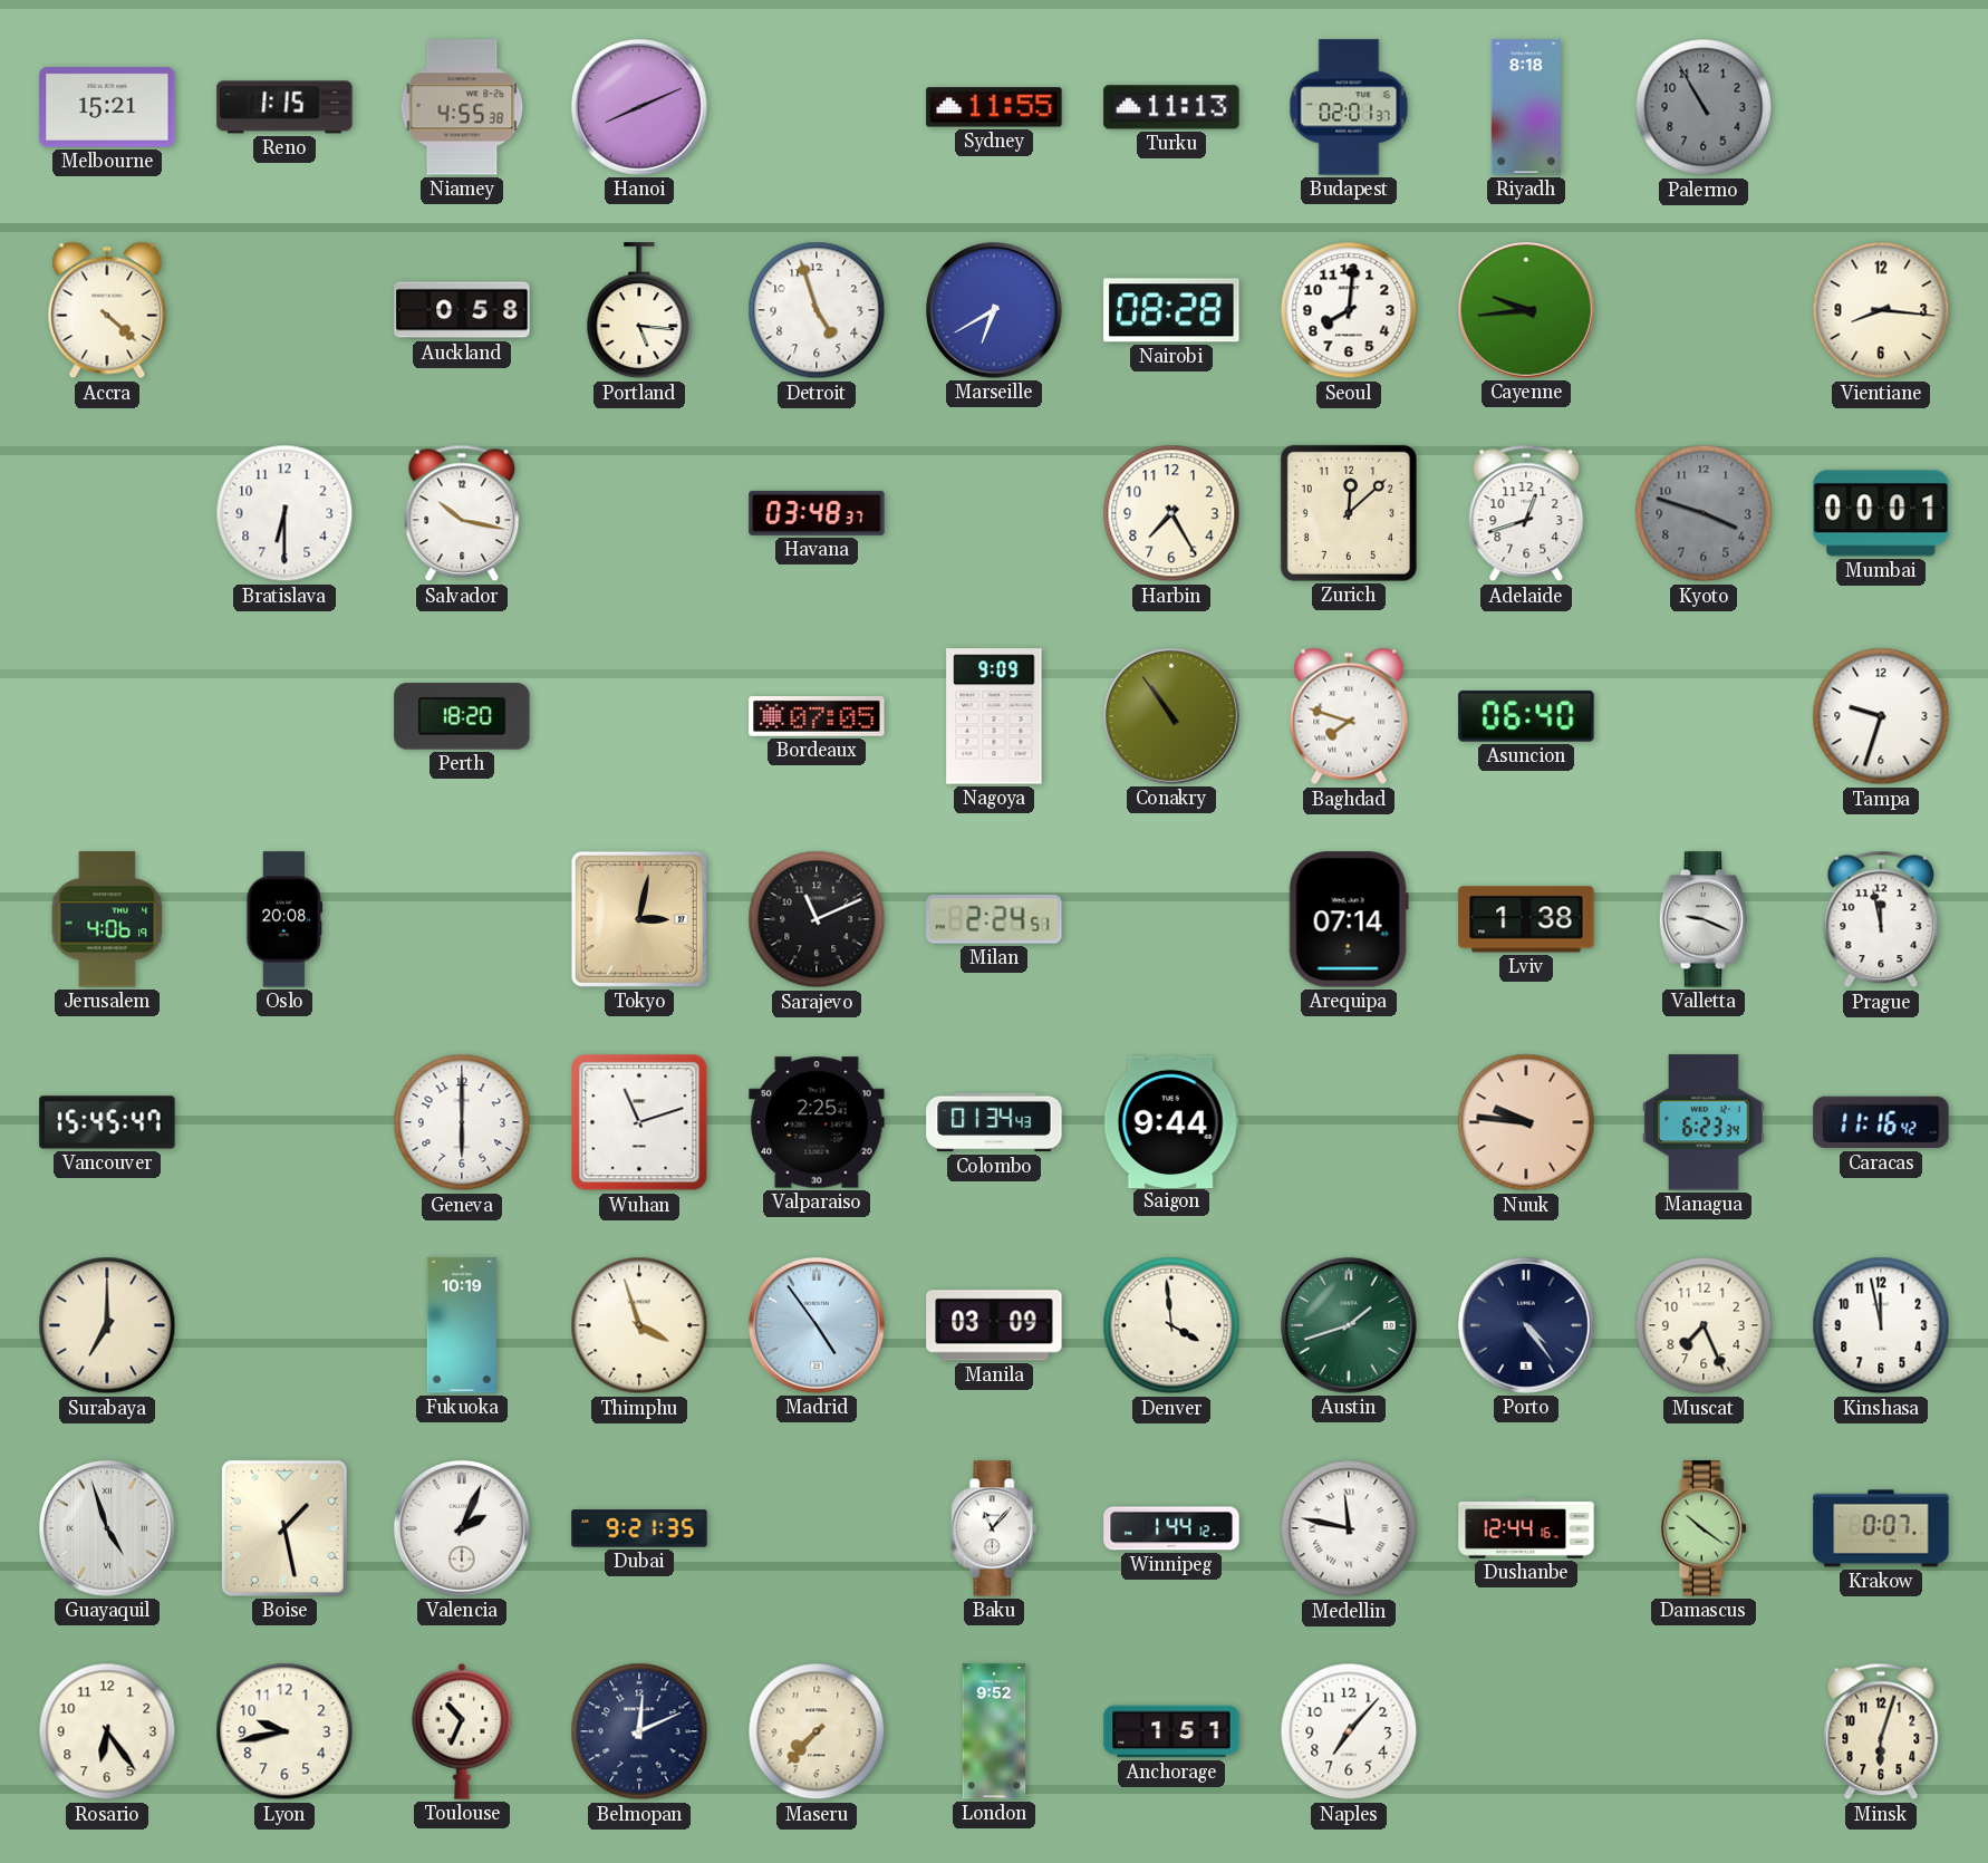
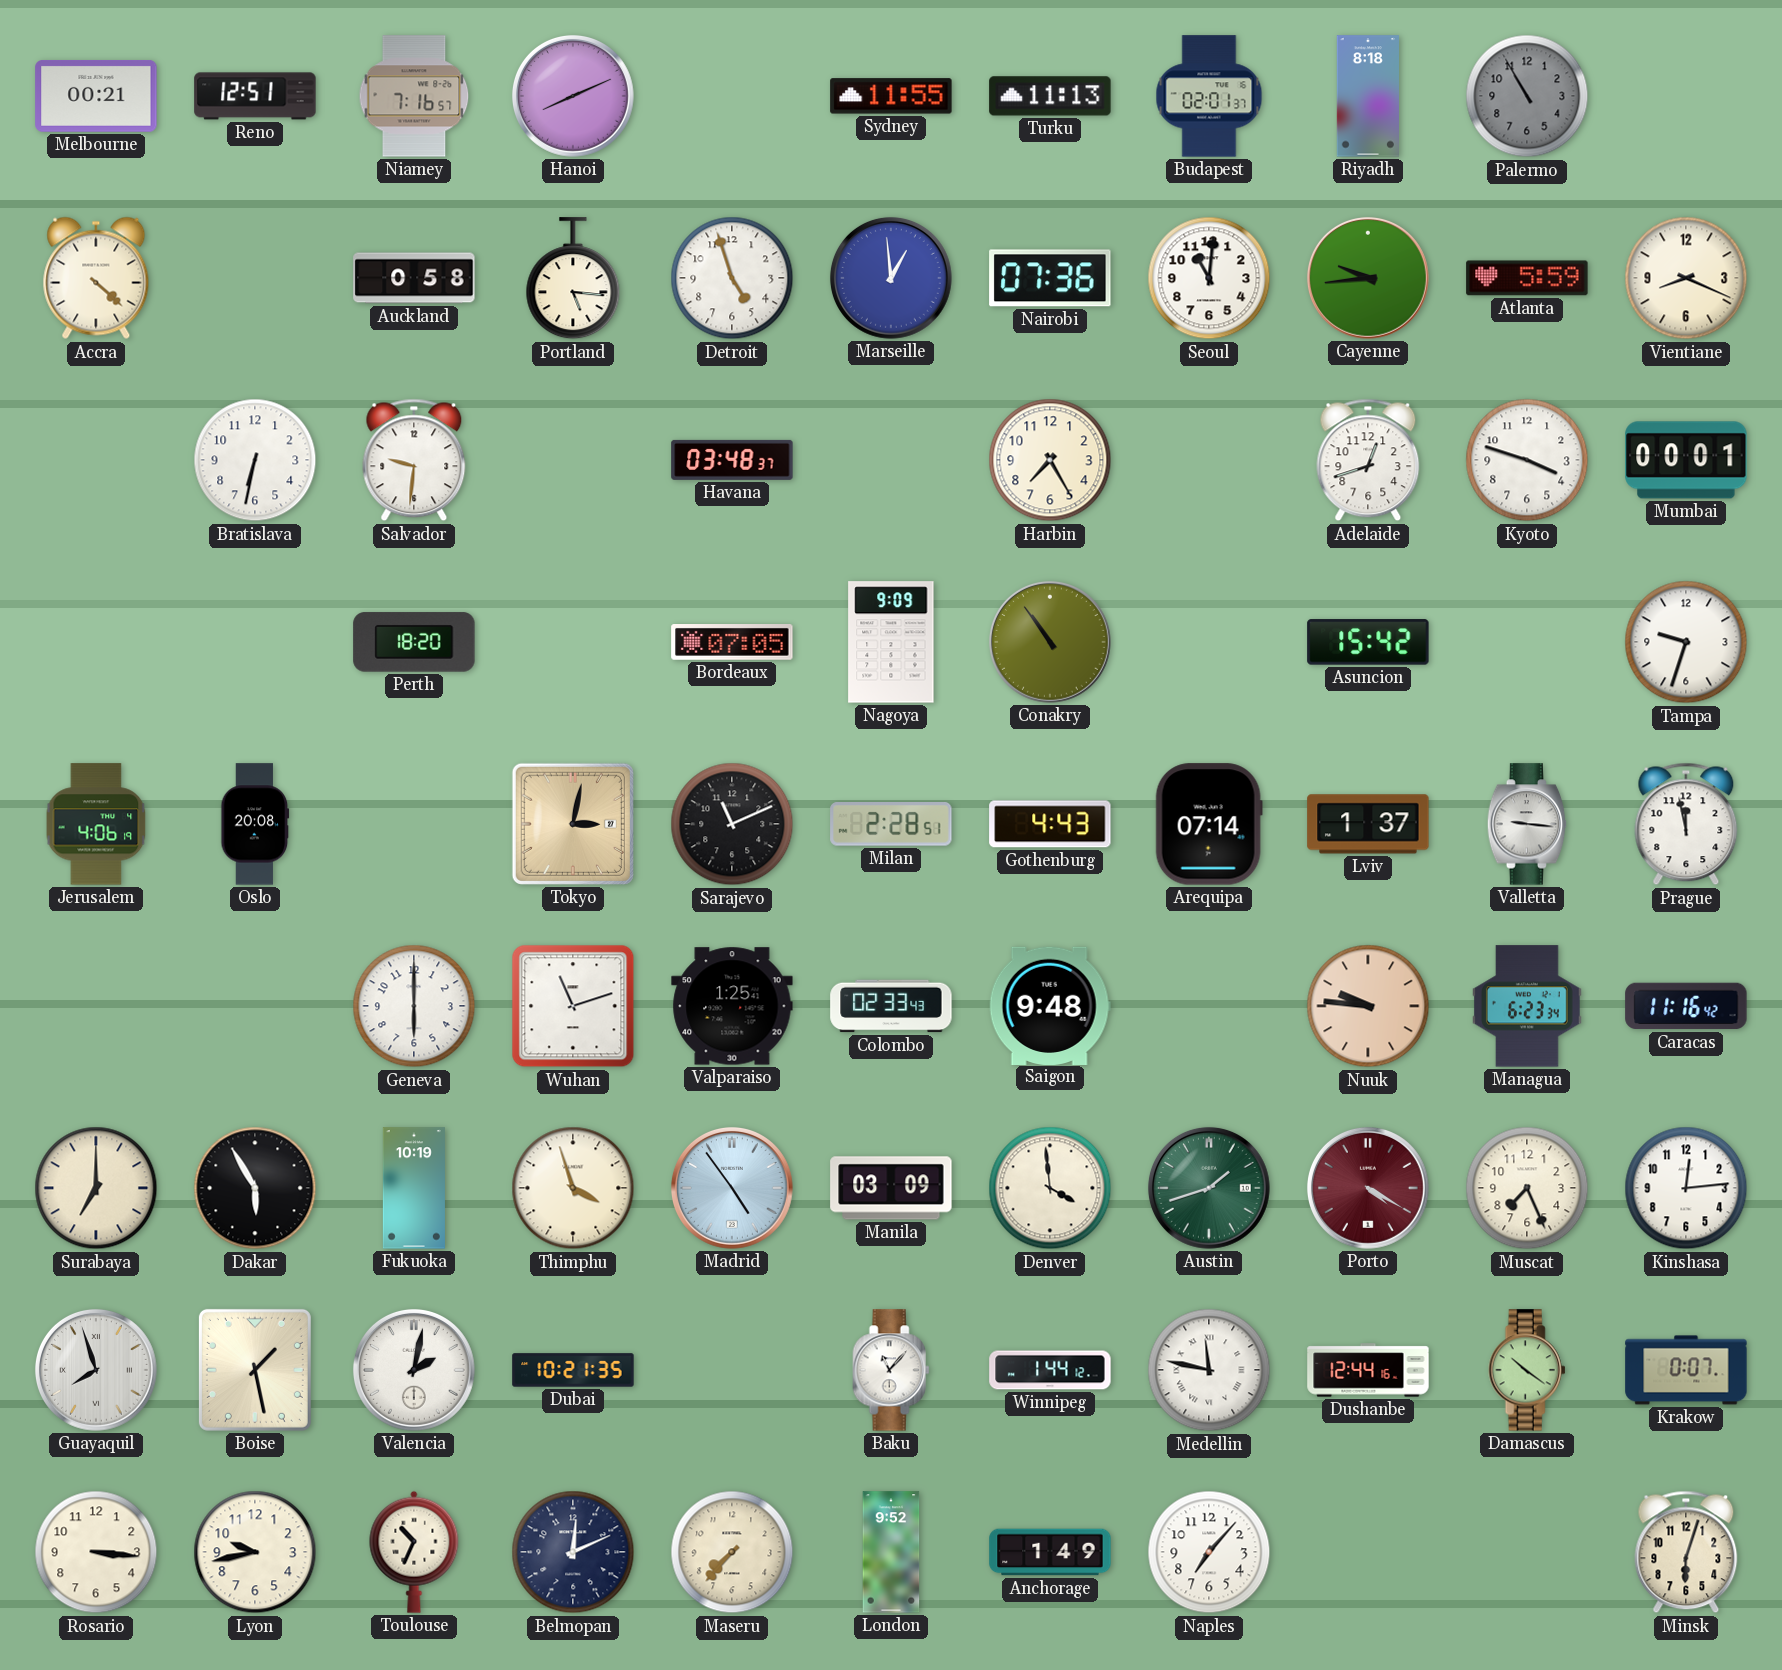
Melbourne: 15:21 -> 00:21 (96, 97)
Reno: 1:15 -> 12:51 (255, 96)
Niamey: 4:55 -> 7:16 (414, 96)
Marseille: 6:40 -> 12:59 (891, 278)
Nairobi: 08:28 -> 07:36 (1050, 278)
Seoul: 8:01 -> 11:01 (1209, 278)
Atlanta: none -> 5:59 (1527, 278)
Vientiane: 8:16 -> 8:19 (1686, 278)
Bratislava: 6:30 -> 6:32 (255, 460)
Salvador: 10:17 -> 9:31 (414, 460)
Zurich: 12:08 -> none (1349, 513)
Kyoto dial: grey -> white (1527, 460)
Baghdad: 7:48 -> none (1349, 716)
Asuncion: 06:40 -> 15:42 (1368, 642)
Milan: 2:24 -> 2:28 (891, 825)
Gothenburg: none -> 4:43 (1050, 824)
Lviv: 1:38 -> 1:37 (1368, 824)
Valletta: 9:19 -> 9:16 (1527, 824)
Vancouver: 15:45 -> none (107, 1122)
Valparaiso: 2:25 -> 1:25 (732, 1006)
Colombo: 01:34 -> 02:33 (891, 1006)
Saigon: 9:44 -> 9:48 (1050, 1005)
Dakar: none -> 5:55 (255, 1188)
Porto: 4:24 -> 4:20 (1368, 1188)
Porto dial: navy -> burgundy (1368, 1188)
Kinshasa: 11:58 -> 12:14 (1686, 1188)
Guayaquil: 4:57 -> 7:57 (96, 1370)
Valencia: 2:04 -> 2:02 (414, 1370)
Dubai: 9:21 -> 10:21 (573, 1370)
Rosario: 6:24 -> 3:16 (96, 1552)
Anchorage: 1:51 -> 1:49 (1050, 1552)
